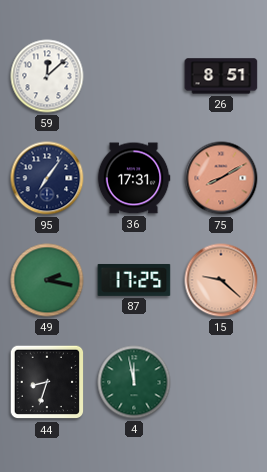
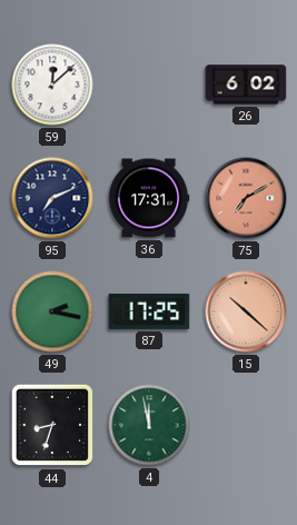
26: 8:51 -> 6:02 (246, 85)
95: 7:06 -> 7:11 (52, 198)
75: 8:10 -> 7:10 (246, 198)
15: 9:22 -> 10:22 (246, 311)
